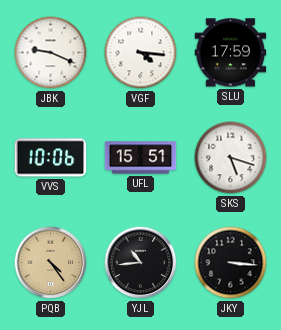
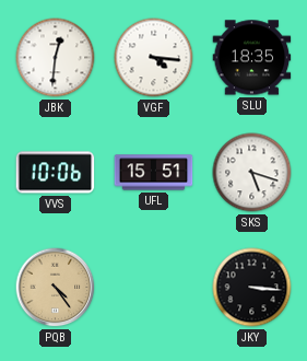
JBK: 9:19 -> 12:31 (56, 58)
SLU: 17:59 -> 18:35 (252, 58)
YJL: 10:44 -> none (141, 263)
